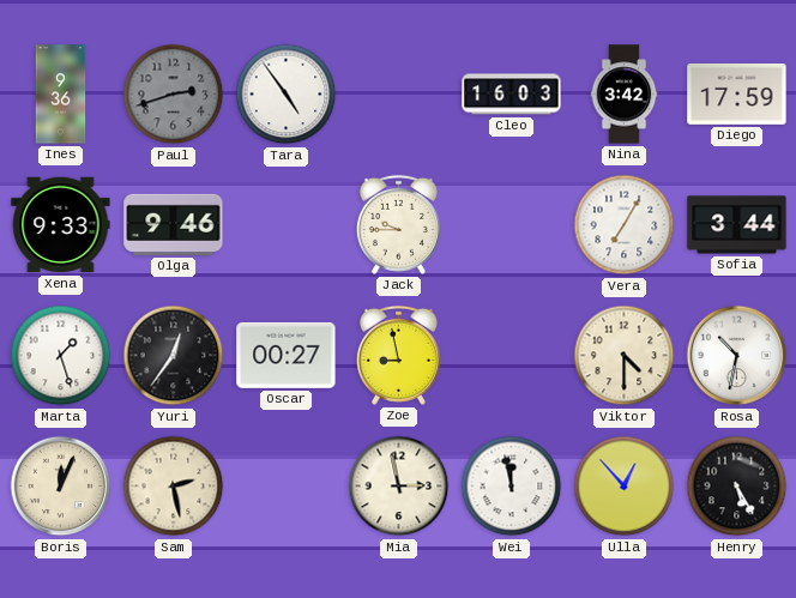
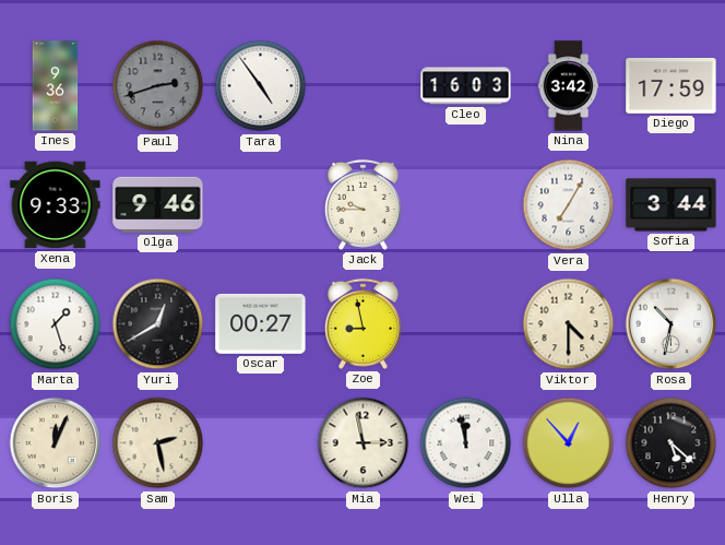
Yuri: 12:36 -> 12:40 (158, 324)
Henry: 5:25 -> 5:22 (671, 443)
